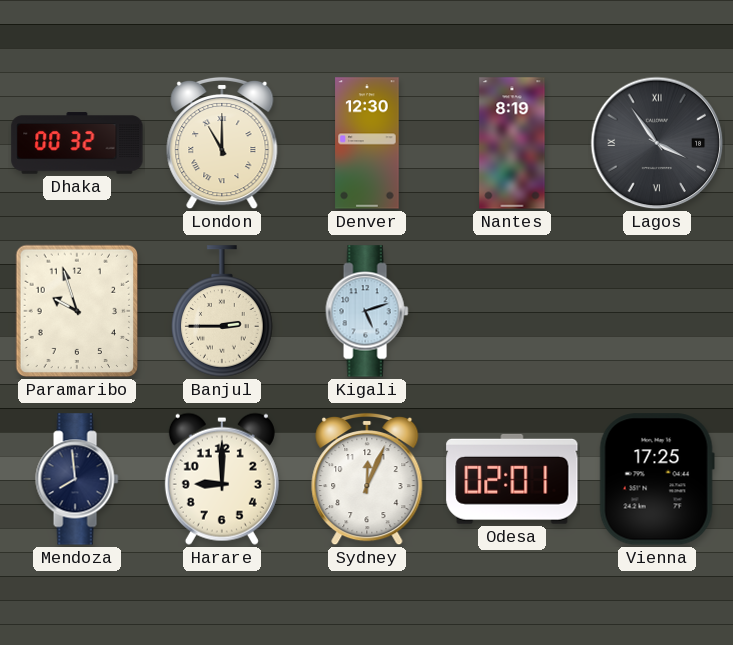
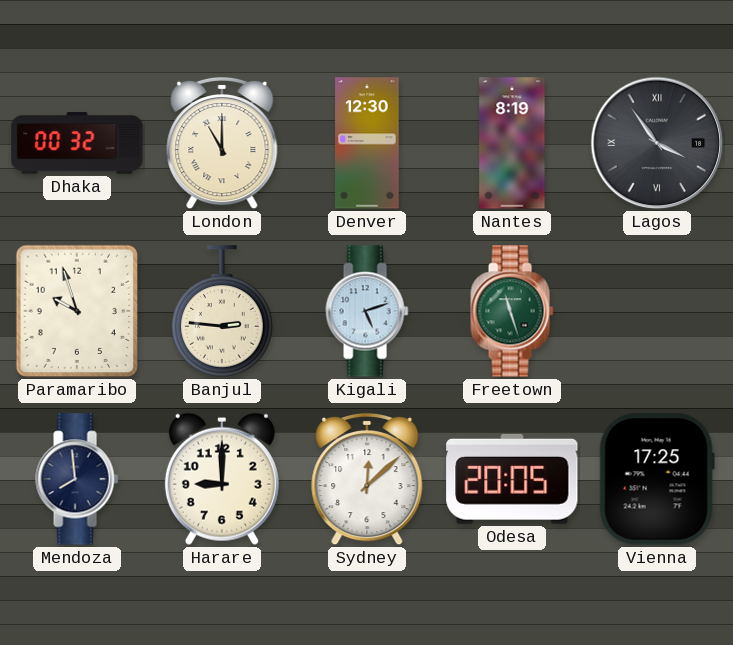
Banjul: 2:45 -> 2:46 (222, 311)
Freetown: none -> 11:27 (512, 311)
Sydney: 12:04 -> 12:08 (367, 479)
Odesa: 02:01 -> 20:05 (512, 479)
